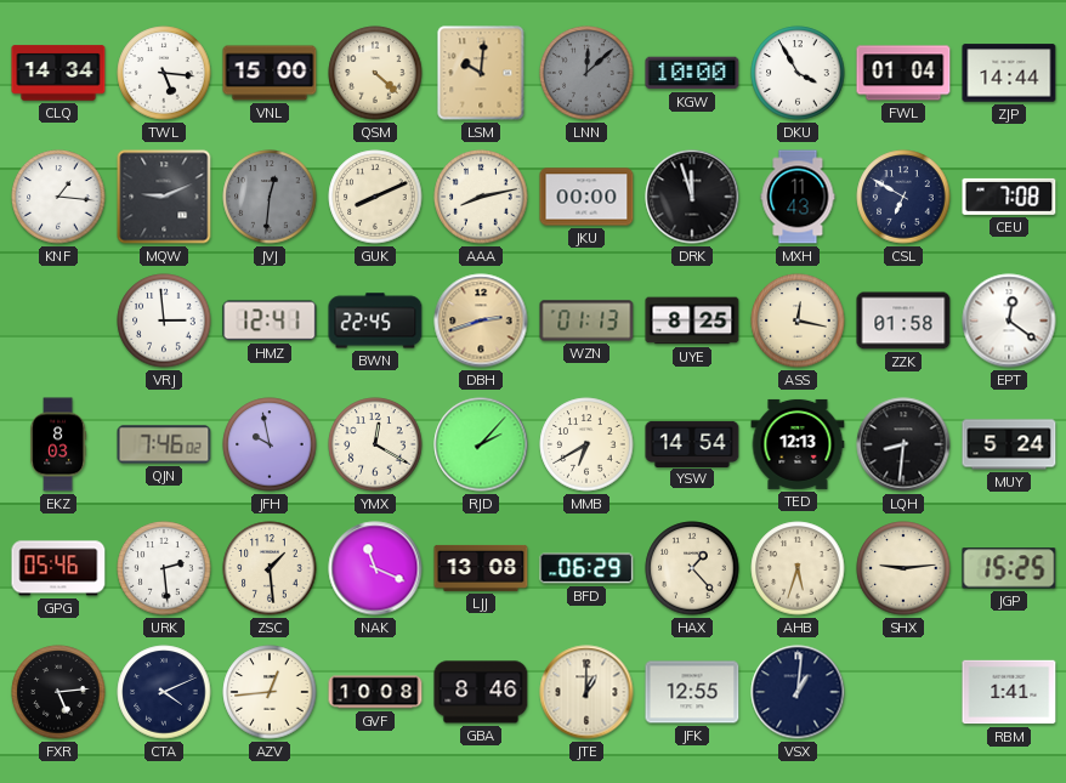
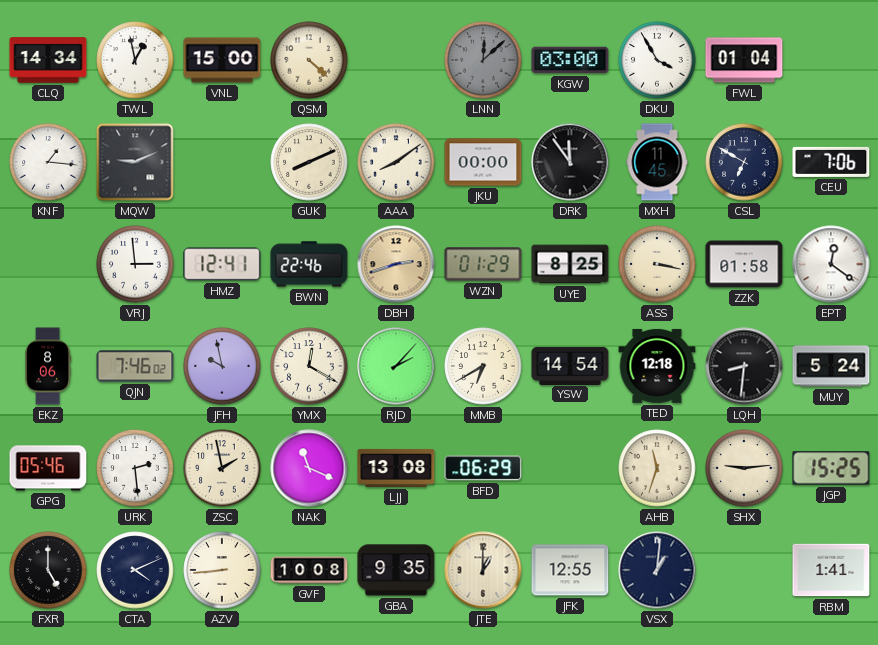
TWL: 5:16 -> 12:58 (135, 60)
LSM: 10:01 -> none (481, 73)
KGW: 10:00 -> 03:00 (570, 60)
ZJP: 14:44 -> none (1009, 73)
JVJ: 12:31 -> none (270, 197)
AAA: 8:13 -> 8:09 (396, 162)
DRK: 11:57 -> 11:54 (570, 162)
MXH: 11:43 -> 11:45 (657, 162)
CEU: 7:08 -> 7:06 (831, 162)
BWN: 22:45 -> 22:46 (309, 264)
WZN: 01:13 -> 01:29 (483, 264)
ASS: 12:17 -> 3:17 (657, 264)
EKZ: 8:03 -> 8:06 (48, 366)
TED: 12:13 -> 12:18 (657, 366)
ZSC: 1:29 -> 1:58 (222, 468)
HAX: 1:23 -> none (692, 568)
AHB: 5:33 -> 11:33 (657, 468)
FXR: 5:14 -> 5:00 (48, 570)
AZV: 12:44 -> 8:44 (222, 570)
GBA: 8:46 -> 9:35 (396, 570)
